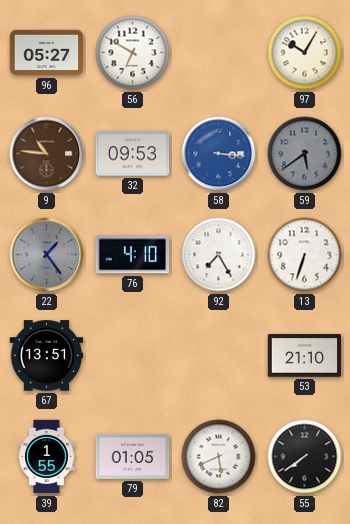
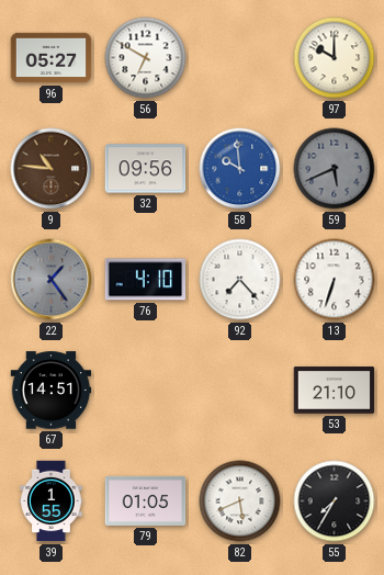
97: 10:05 -> 10:00 (335, 58)
32: 09:53 -> 09:56 (146, 169)
58: 3:16 -> 9:59 (240, 169)
59: 5:39 -> 5:41 (335, 169)
92: 7:25 -> 7:23 (240, 280)
67: 13:51 -> 14:51 (52, 391)
55: 7:39 -> 7:35 (335, 501)
